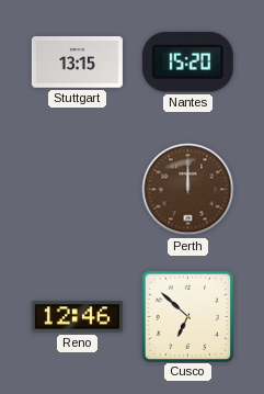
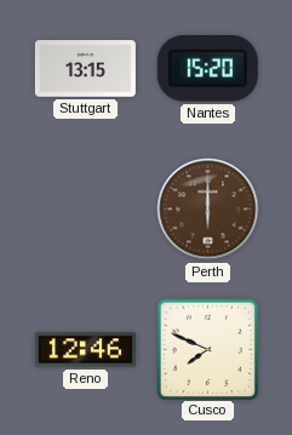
Perth: 12:00 -> 6:00 (208, 210)
Cusco: 6:52 -> 7:49 (207, 349)
